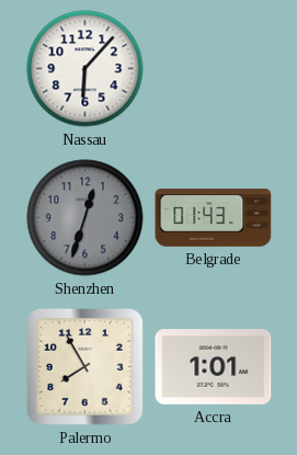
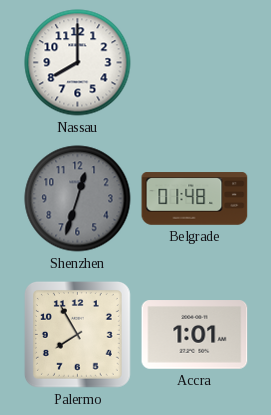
Nassau: 6:07 -> 8:00 (78, 63)
Belgrade: 01:43 -> 01:48 (195, 199)
